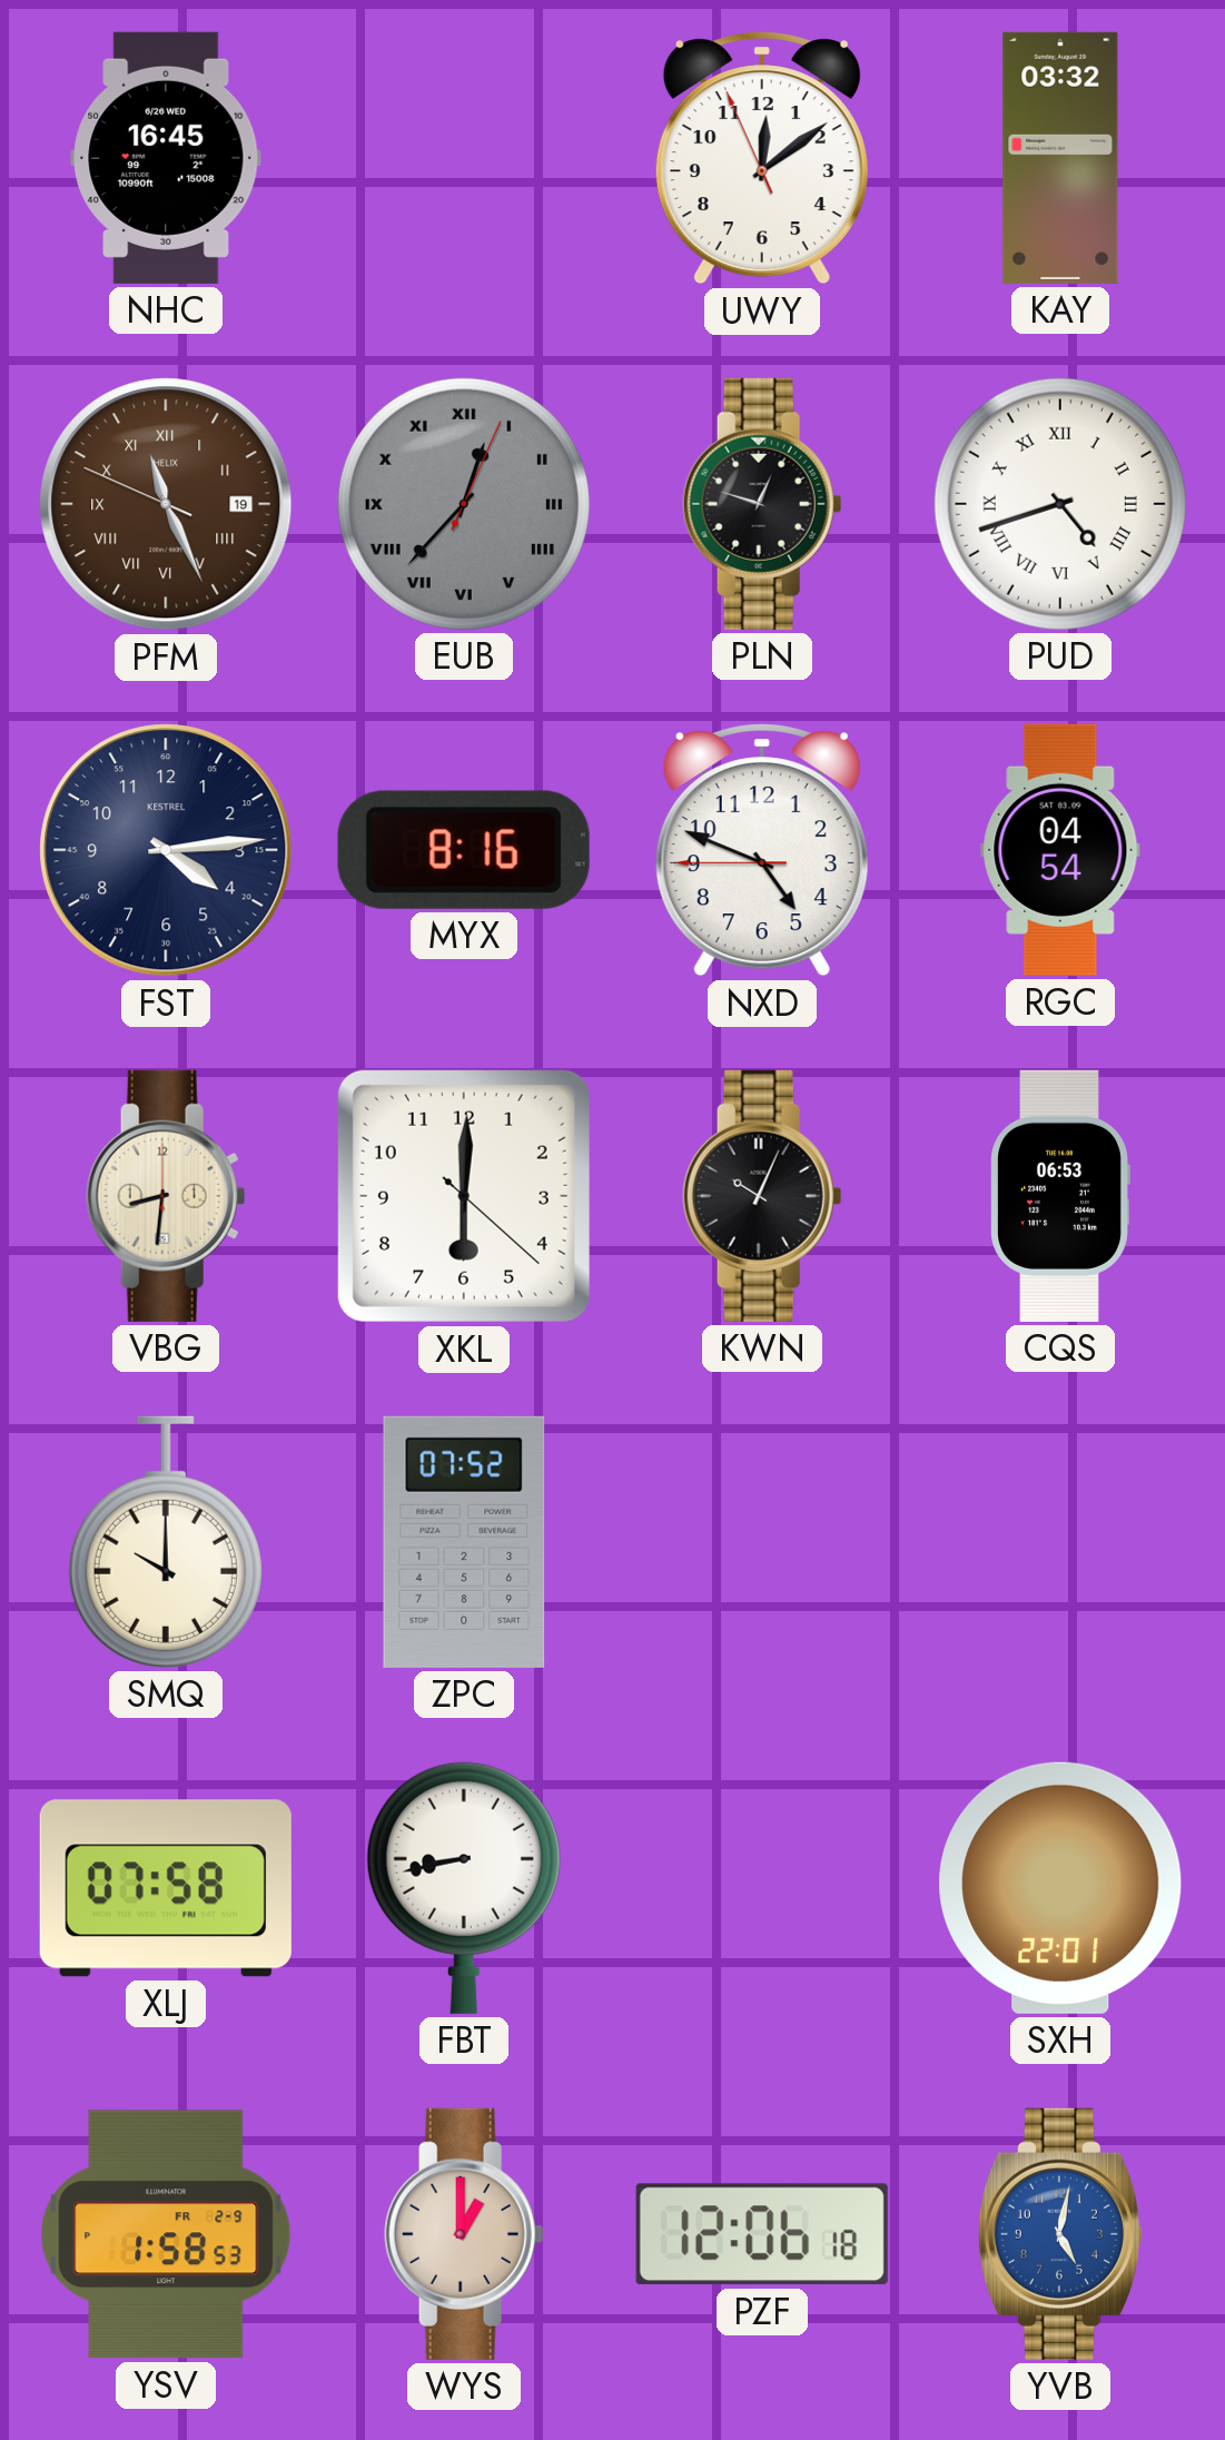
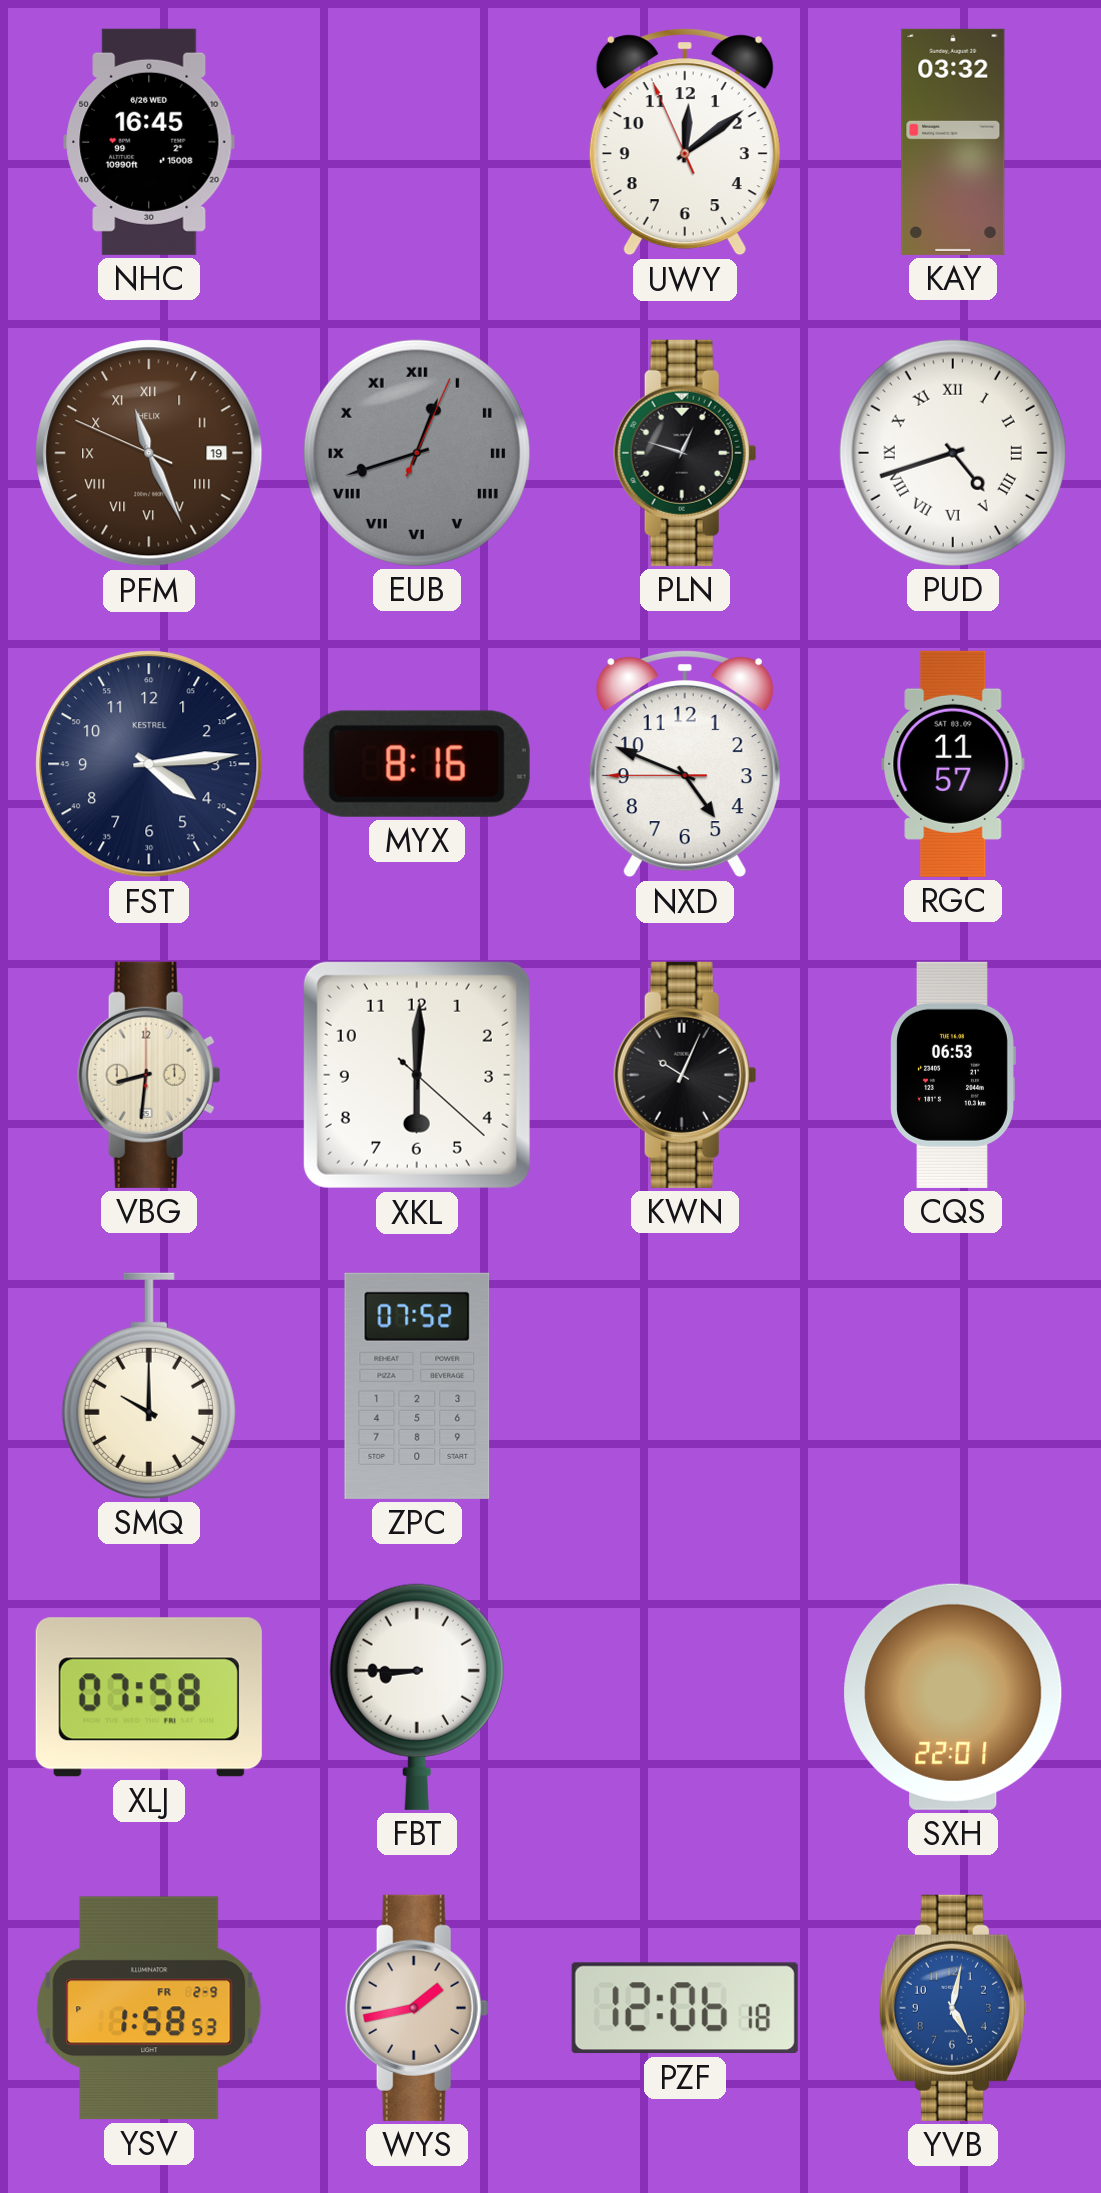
EUB: 12:37 -> 12:42 (417, 453)
RGC: 04:54 -> 11:57 (953, 764)
FBT: 8:43 -> 8:45 (417, 1697)
WYS: 1:00 -> 1:43 (417, 2008)
